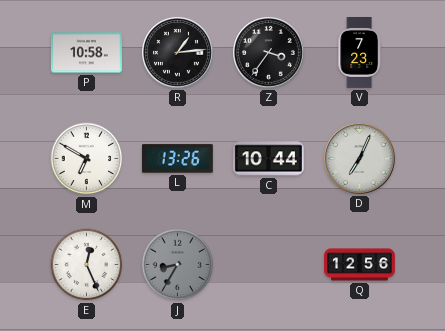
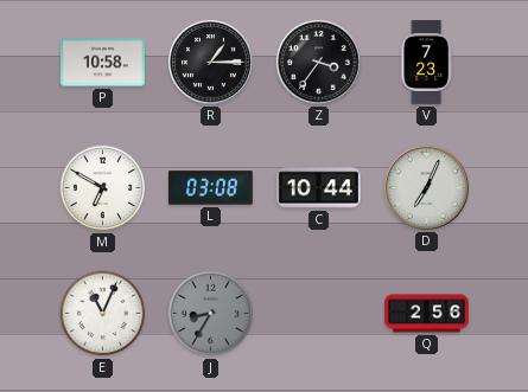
R: 1:14 -> 1:15 (210, 62)
L: 13:26 -> 03:08 (210, 188)
E: 12:26 -> 11:04 (103, 314)
Q: 12:56 -> 2:56 (427, 314)
